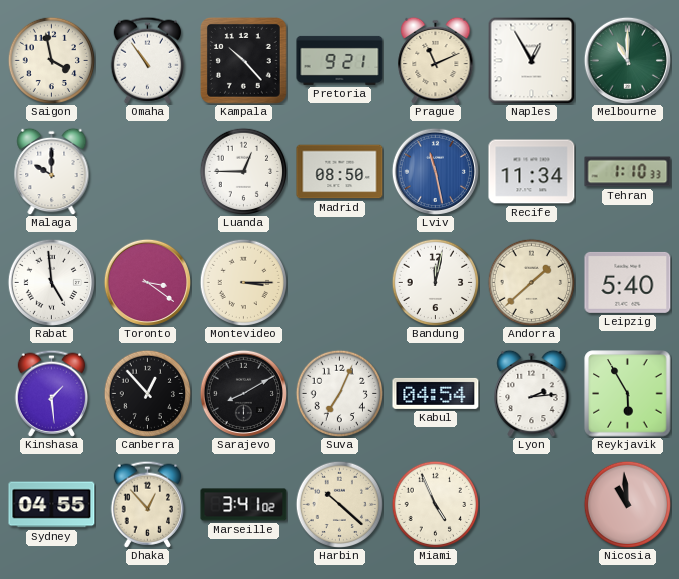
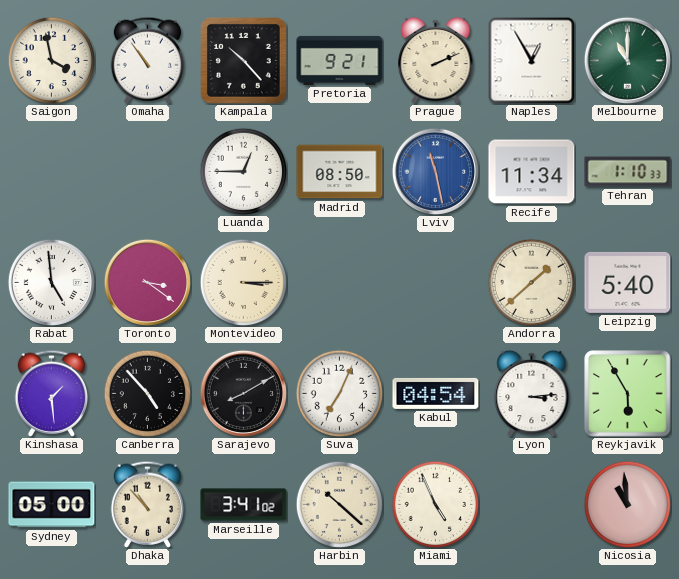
Prague: 11:11 -> 2:11 (436, 60)
Malaga: 10:00 -> none (52, 171)
Bandung: 12:02 -> none (435, 282)
Canberra: 12:53 -> 4:53 (147, 393)
Lyon: 2:14 -> 3:14 (532, 393)
Sydney: 04:55 -> 05:00 (52, 505)
Dhaka: 12:53 -> 10:53 (148, 504)
